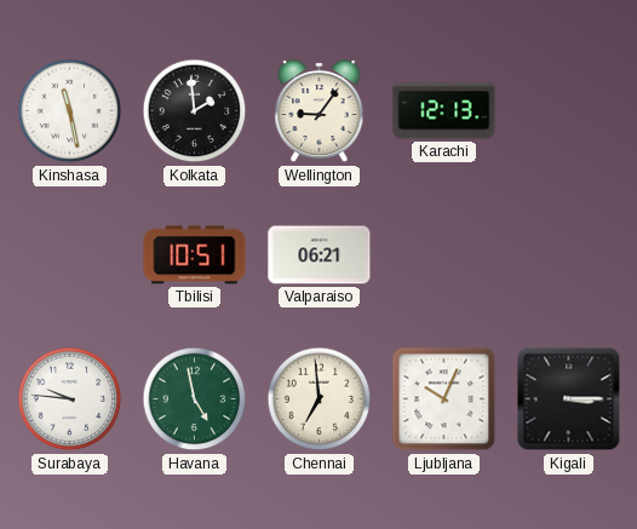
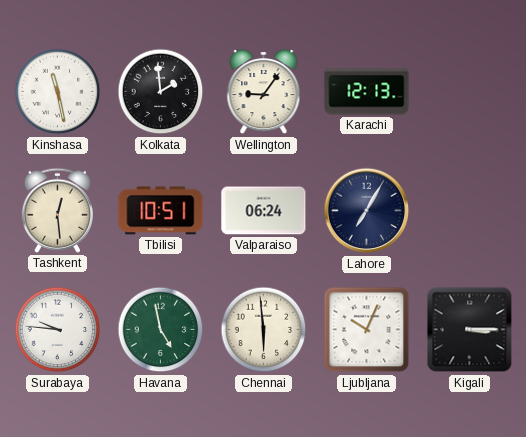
Tashkent: none -> 12:29 (57, 210)
Valparaiso: 06:21 -> 06:24 (264, 211)
Lahore: none -> 7:05 (367, 211)
Chennai: 6:59 -> 5:59 (264, 330)
